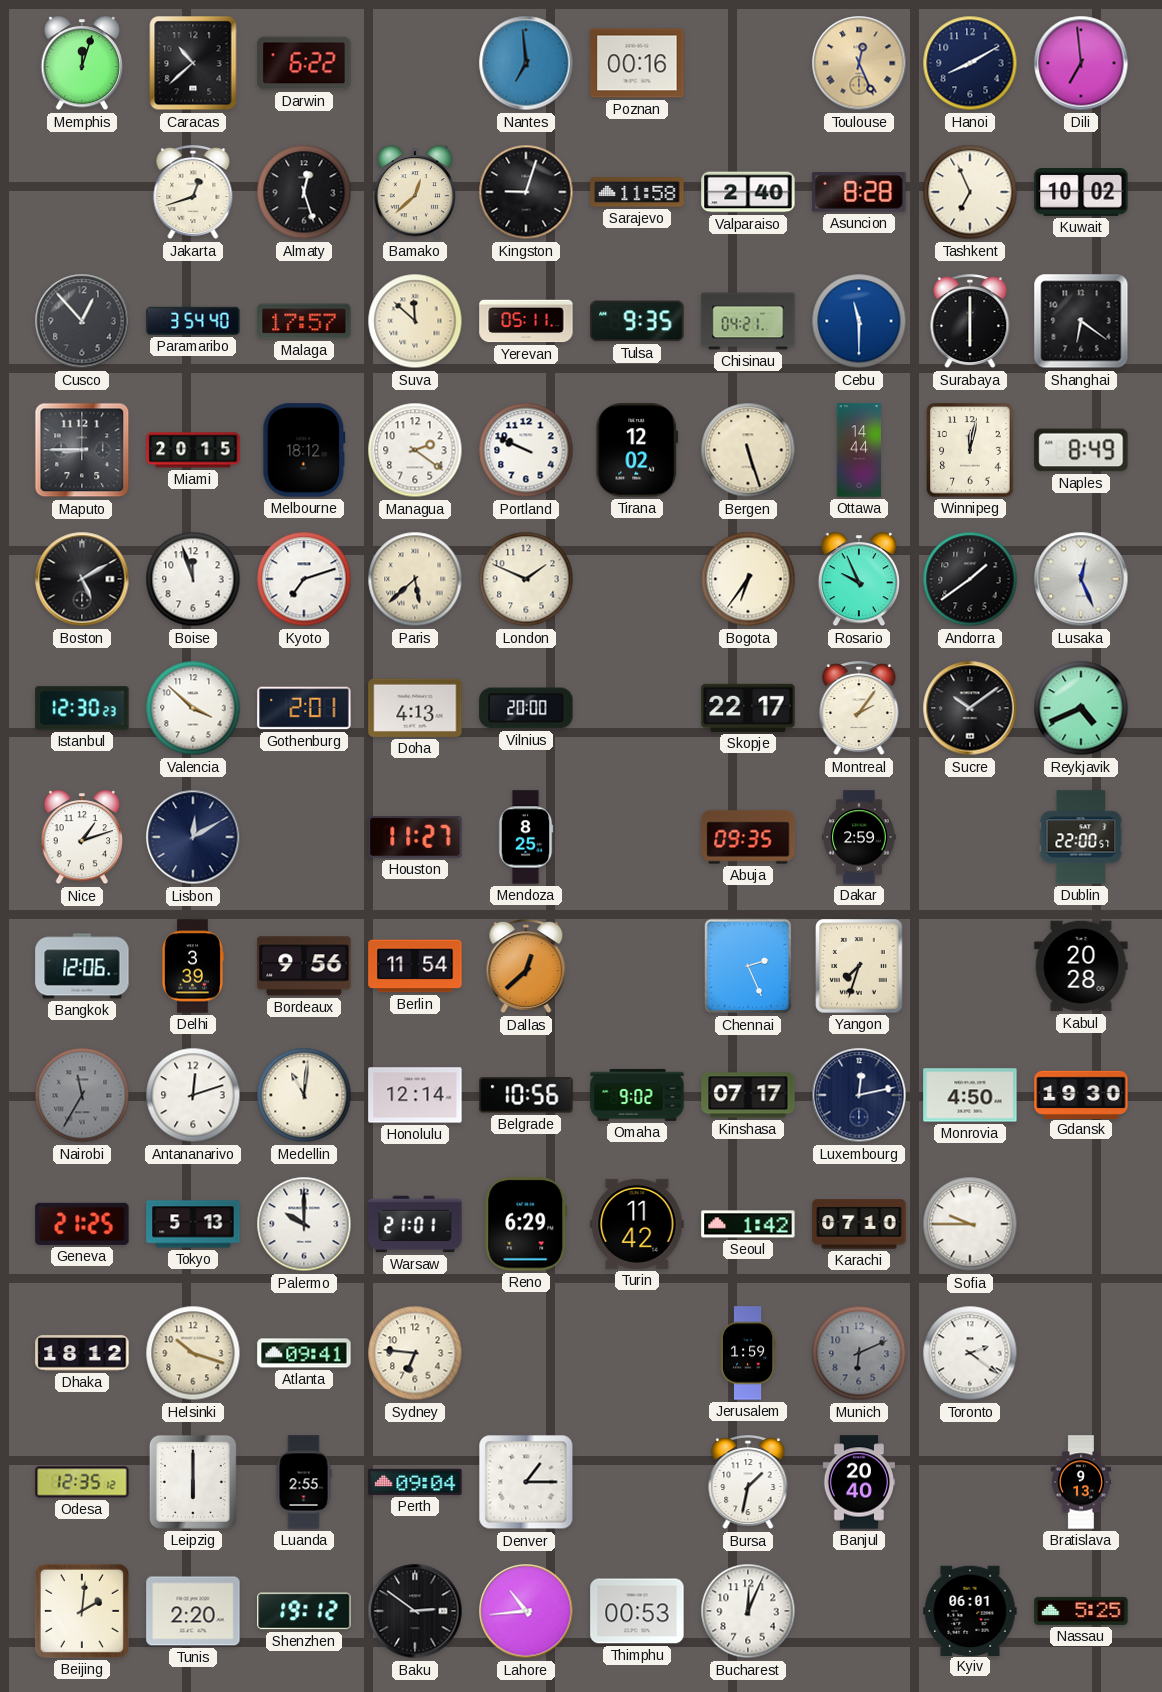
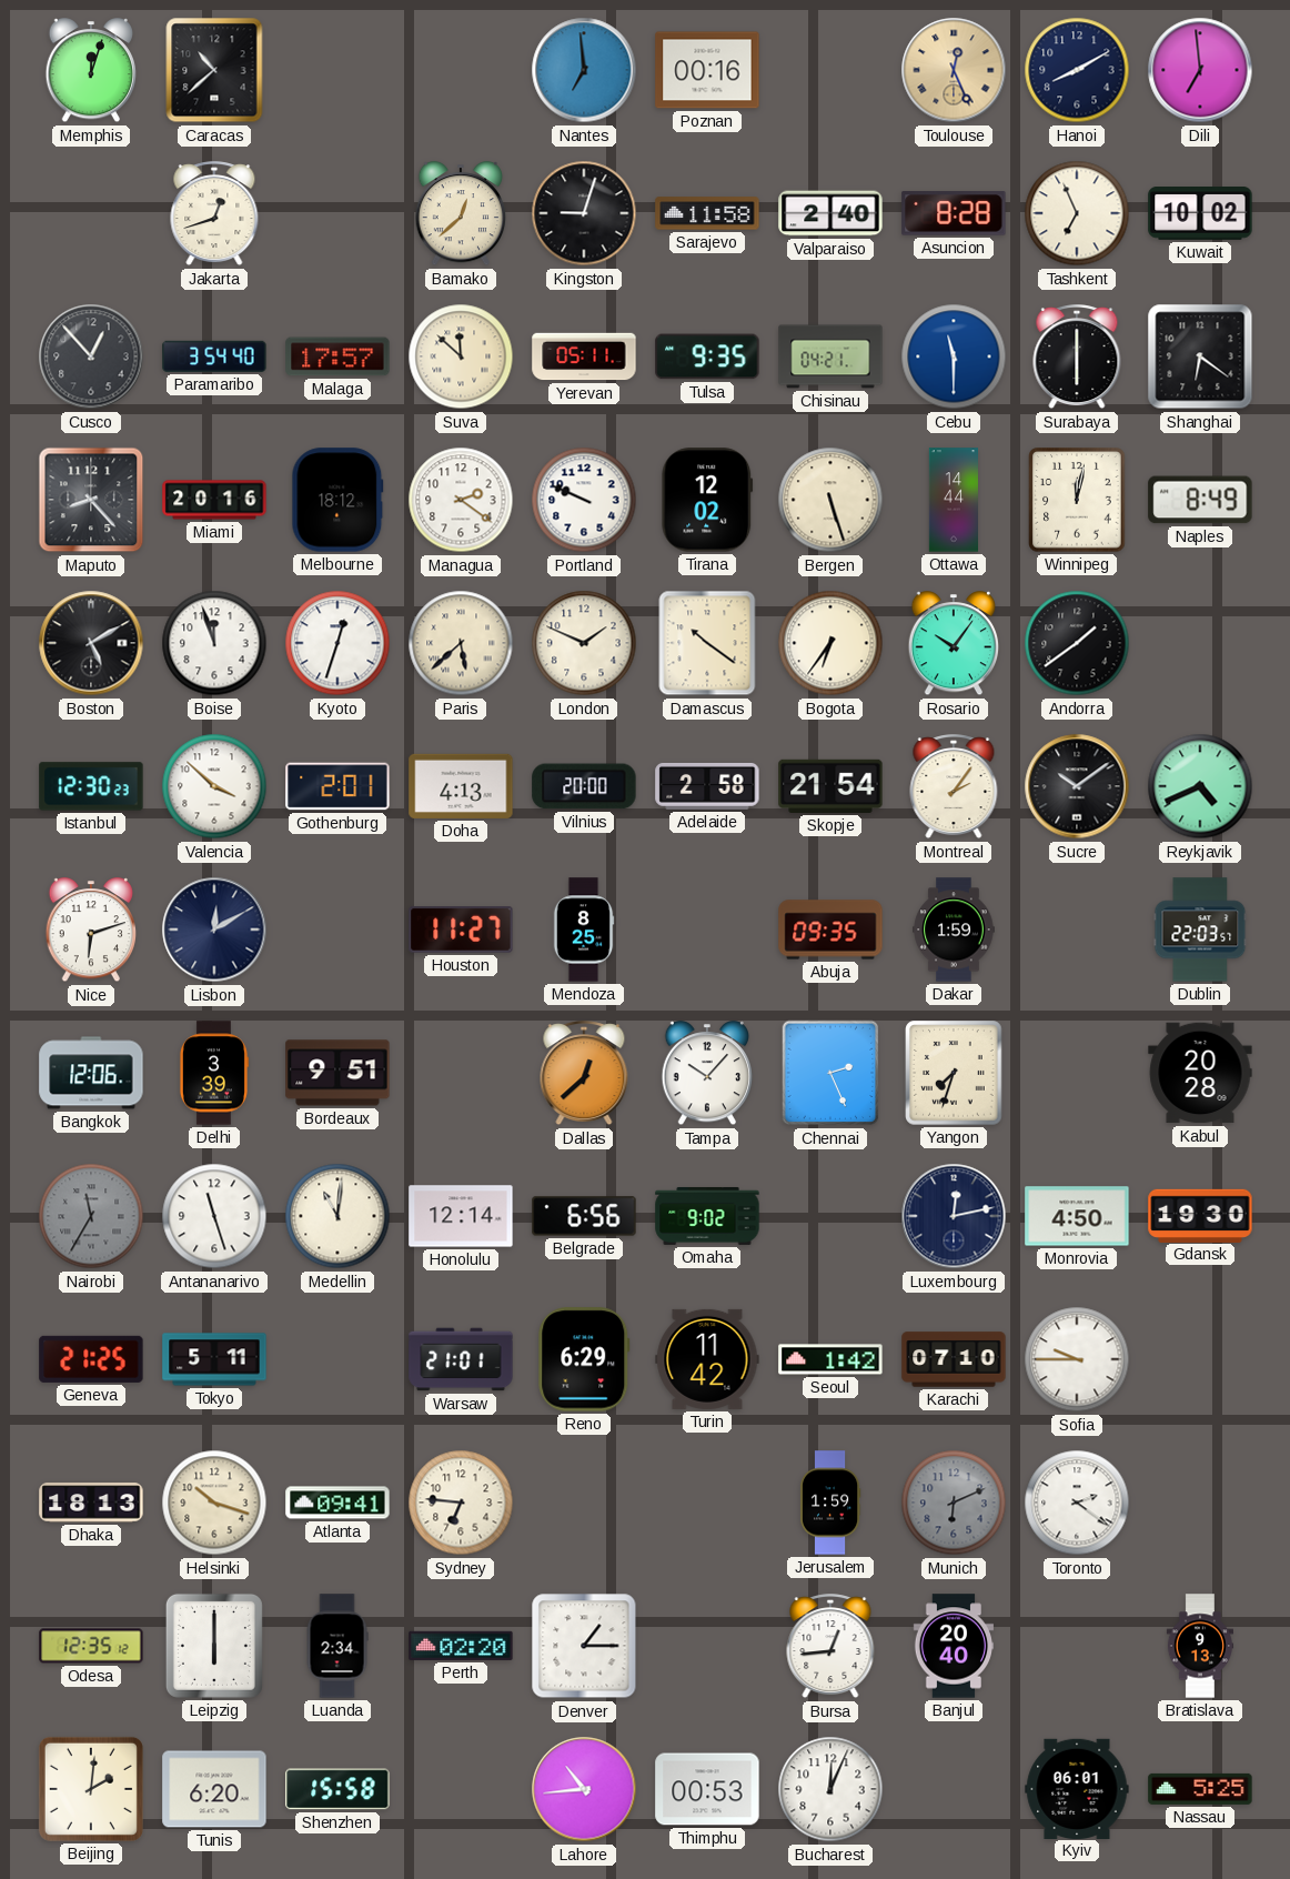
Darwin: 6:22 -> none (304, 63)
Almaty: 12:27 -> none (304, 192)
Maputo: 8:45 -> 8:23 (91, 500)
Miami: 20:15 -> 20:16 (214, 500)
Kyoto: 7:12 -> 12:33 (337, 643)
Damascus: none -> 10:21 (707, 643)
Rosario: 9:56 -> 10:06 (954, 644)
Lusaka: 12:26 -> none (1081, 579)
Adelaide: none -> 2:58 (707, 786)
Skopje: 22:17 -> 21:54 (830, 786)
Nice: 1:12 -> 6:12 (91, 931)
Dakar: 2:59 -> 1:59 (954, 930)
Dublin: 22:00 -> 22:03 (1200, 930)
Bordeaux: 9:56 -> 9:51 (337, 1073)
Berlin: 11:54 -> none (415, 966)
Tampa: none -> 10:07 (707, 1074)
Antananarivo: 12:12 -> 11:27 (214, 1216)
Belgrade: 10:56 -> 6:56 (584, 1216)
Kinshasa: 07:17 -> none (748, 1095)
Tokyo: 5:13 -> 5:11 (214, 1359)
Palermo: 10:00 -> none (304, 1224)
Dhaka: 18:12 -> 18:13 (91, 1503)
Luanda: 2:55 -> 2:34 (337, 1646)
Perth: 09:04 -> 02:20 (461, 1646)
Bursa: 1:32 -> 12:44 (830, 1647)
Tunis: 2:20 -> 6:20 (214, 1789)
Shenzhen: 19:12 -> 15:58 (337, 1789)
Baku: 2:51 -> none (415, 1611)
